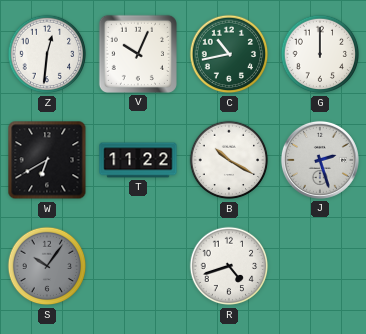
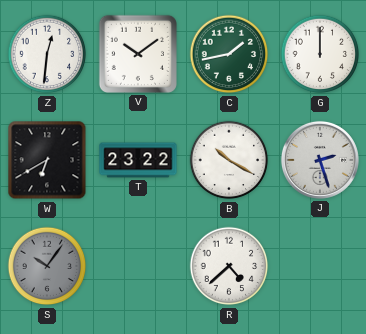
V: 10:04 -> 10:09 (138, 54)
C: 10:43 -> 1:43 (229, 54)
T: 11:22 -> 23:22 (138, 160)
R: 4:42 -> 4:38 (229, 266)
